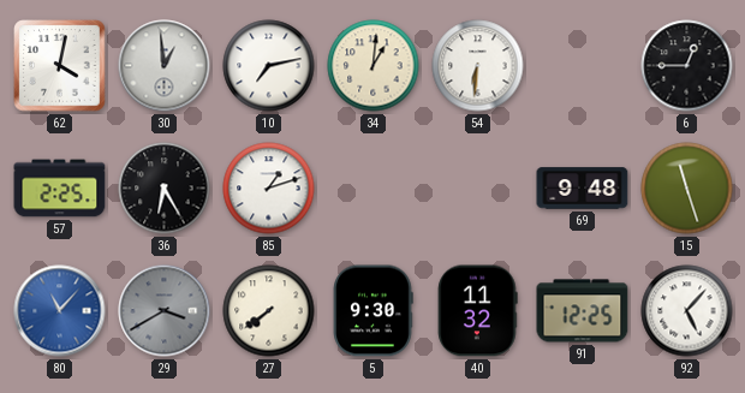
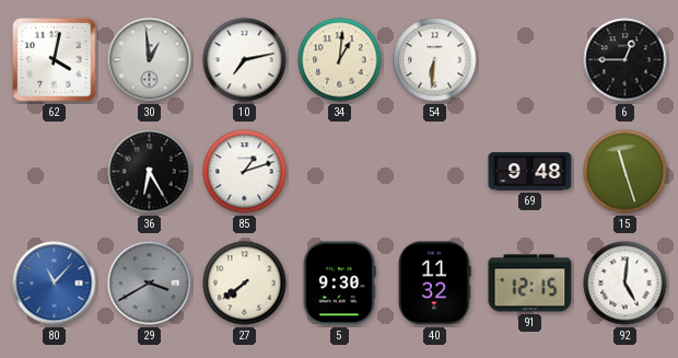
57: 2:25 -> none (60, 189)
91: 12:25 -> 12:15 (530, 284)
92: 5:07 -> 5:01 (626, 284)
